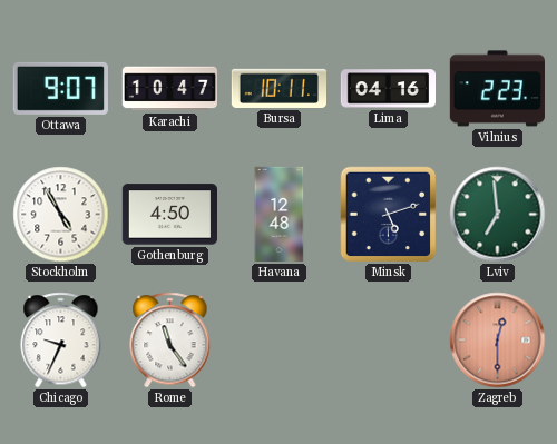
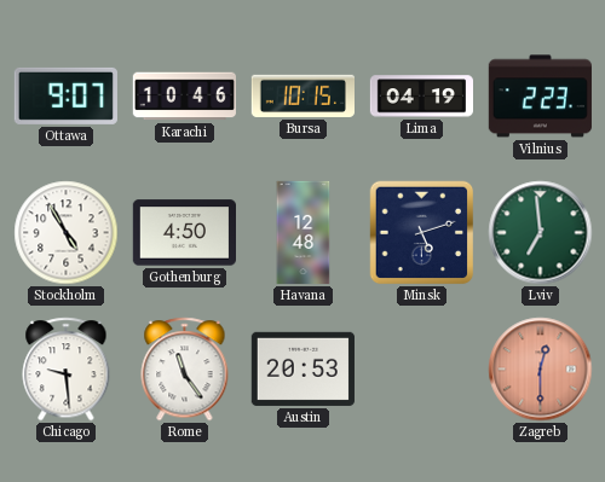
Karachi: 10:47 -> 10:46 (184, 97)
Bursa: 10:11 -> 10:15 (302, 95)
Lima: 04:16 -> 04:19 (421, 97)
Chicago: 9:34 -> 9:29 (67, 370)
Austin: none -> 20:53 (302, 368)
